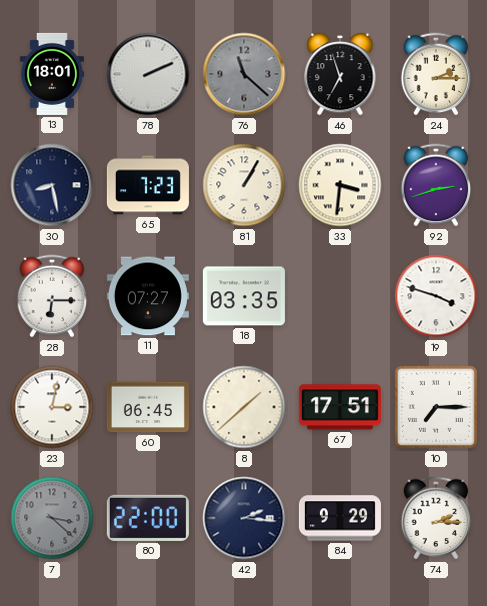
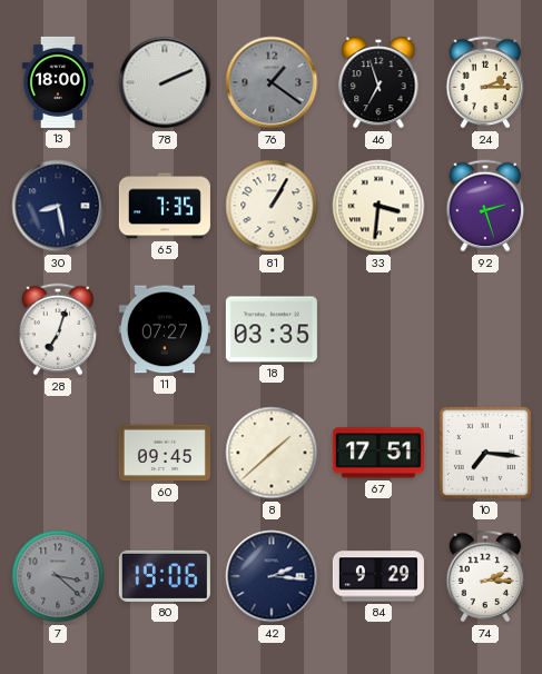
13: 18:01 -> 18:00 (58, 82)
76: 11:22 -> 1:21 (272, 82)
65: 7:23 -> 7:35 (165, 206)
92: 2:42 -> 2:27 (485, 206)
28: 6:15 -> 7:03 (58, 329)
19: 3:48 -> none (436, 296)
23: 3:02 -> none (52, 407)
60: 06:45 -> 09:45 (165, 453)
10: 7:15 -> 7:16 (485, 453)
80: 22:00 -> 19:06 (165, 576)
